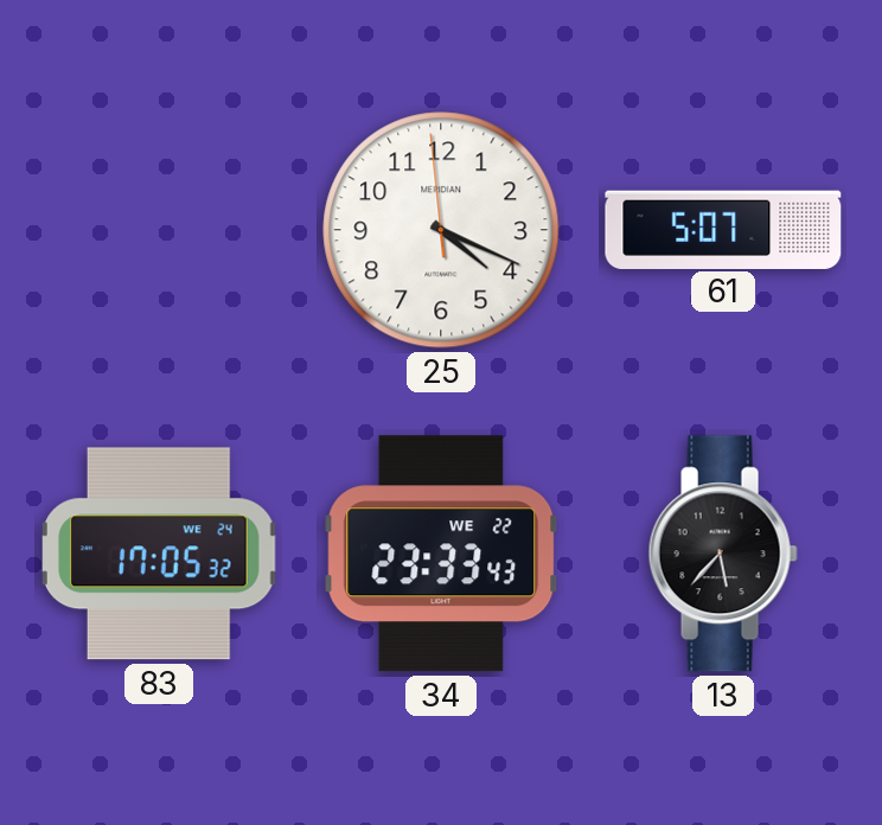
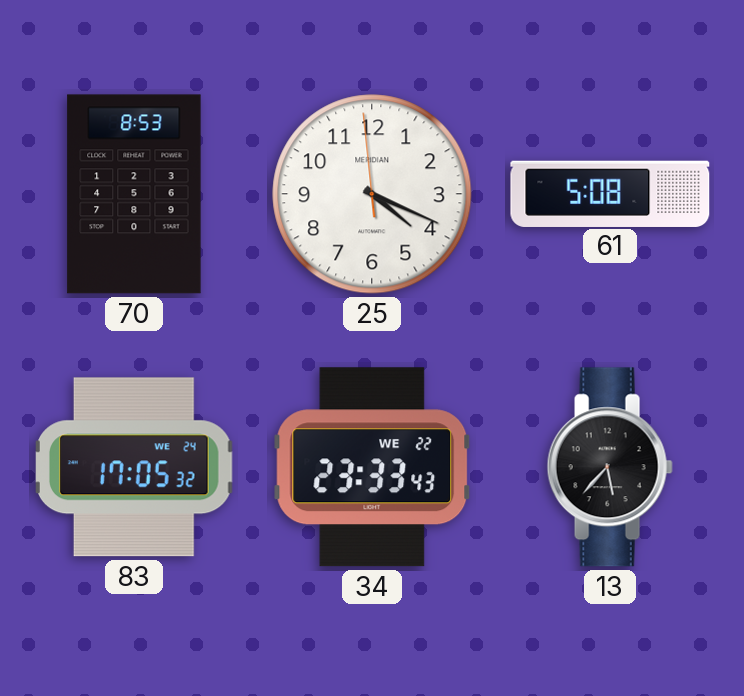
70: none -> 8:53 (134, 194)
61: 5:07 -> 5:08 (610, 193)
